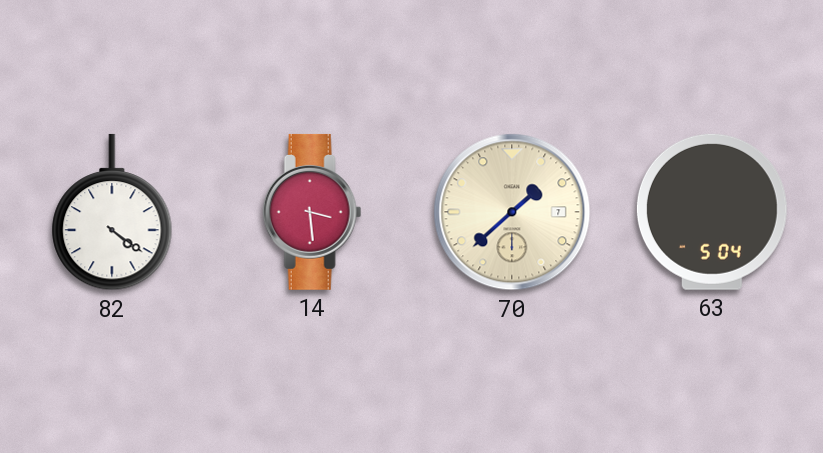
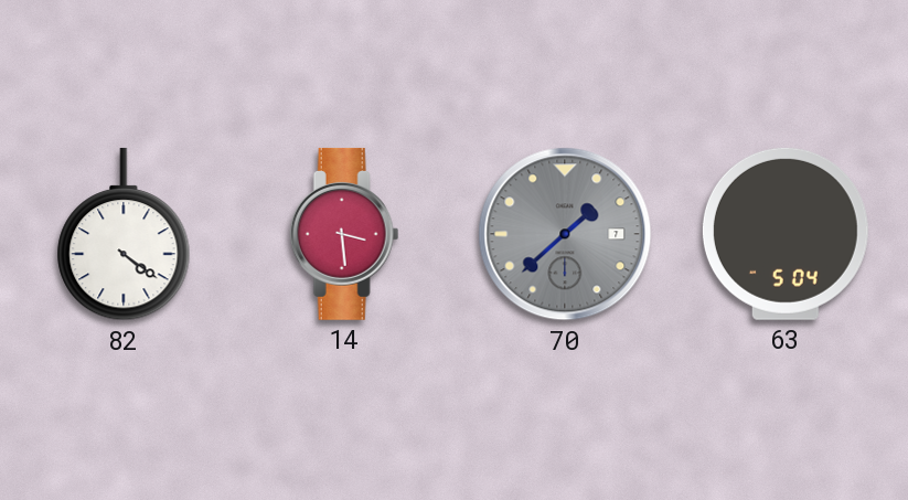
70 dial: cream -> grey (565, 234)
